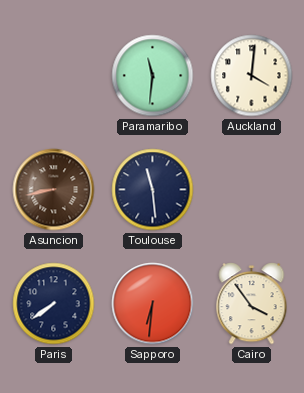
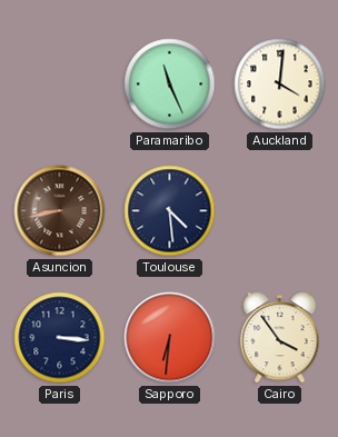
Paramaribo: 11:31 -> 11:26 (170, 85)
Toulouse: 11:29 -> 4:29 (170, 211)
Paris: 7:39 -> 3:16 (60, 338)
